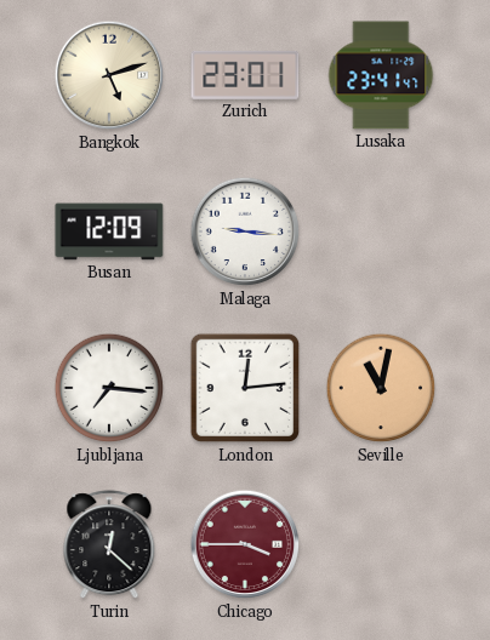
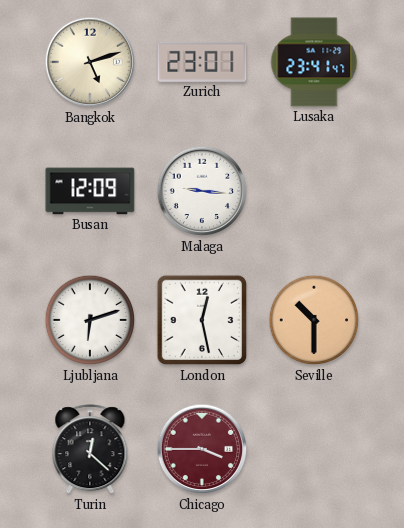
Ljubljana: 7:16 -> 6:12 (90, 320)
London: 12:14 -> 12:28 (202, 320)
Seville: 11:02 -> 10:30 (314, 320)
